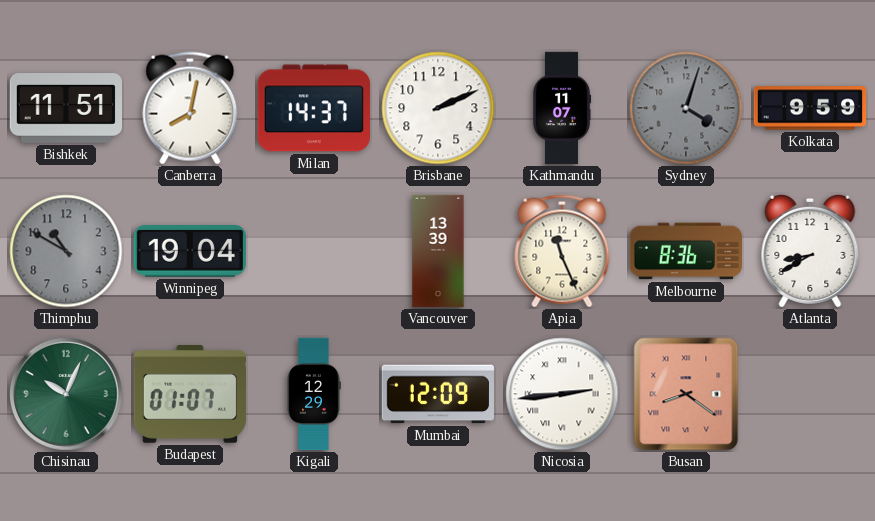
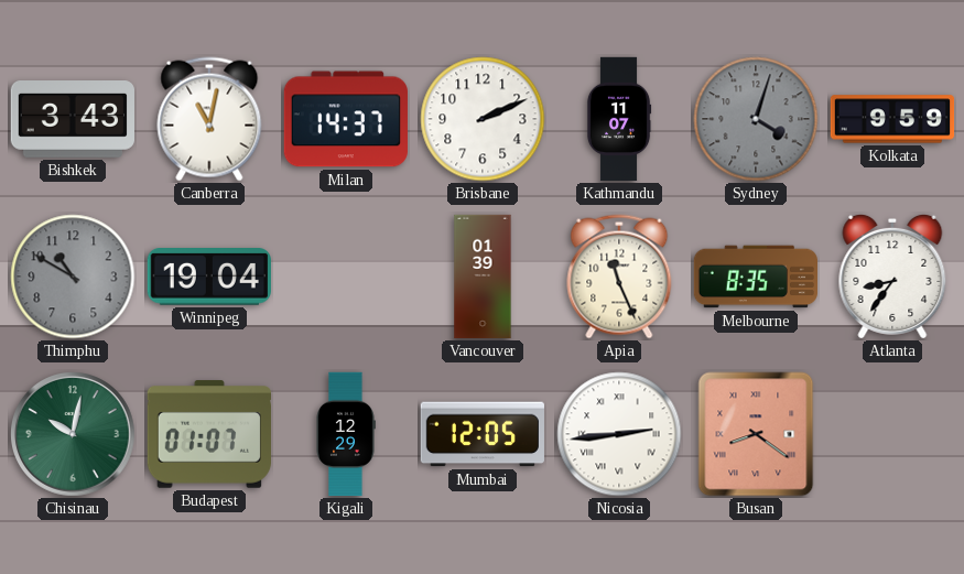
Bishkek: 11:51 -> 3:43 (72, 120)
Canberra: 8:02 -> 11:02 (209, 119)
Vancouver: 13:39 -> 01:39 (483, 277)
Melbourne: 8:36 -> 8:35 (755, 277)
Atlanta: 8:40 -> 8:36 (892, 277)
Chisinau: 10:04 -> 10:02 (74, 435)
Mumbai: 12:09 -> 12:05 (481, 434)
